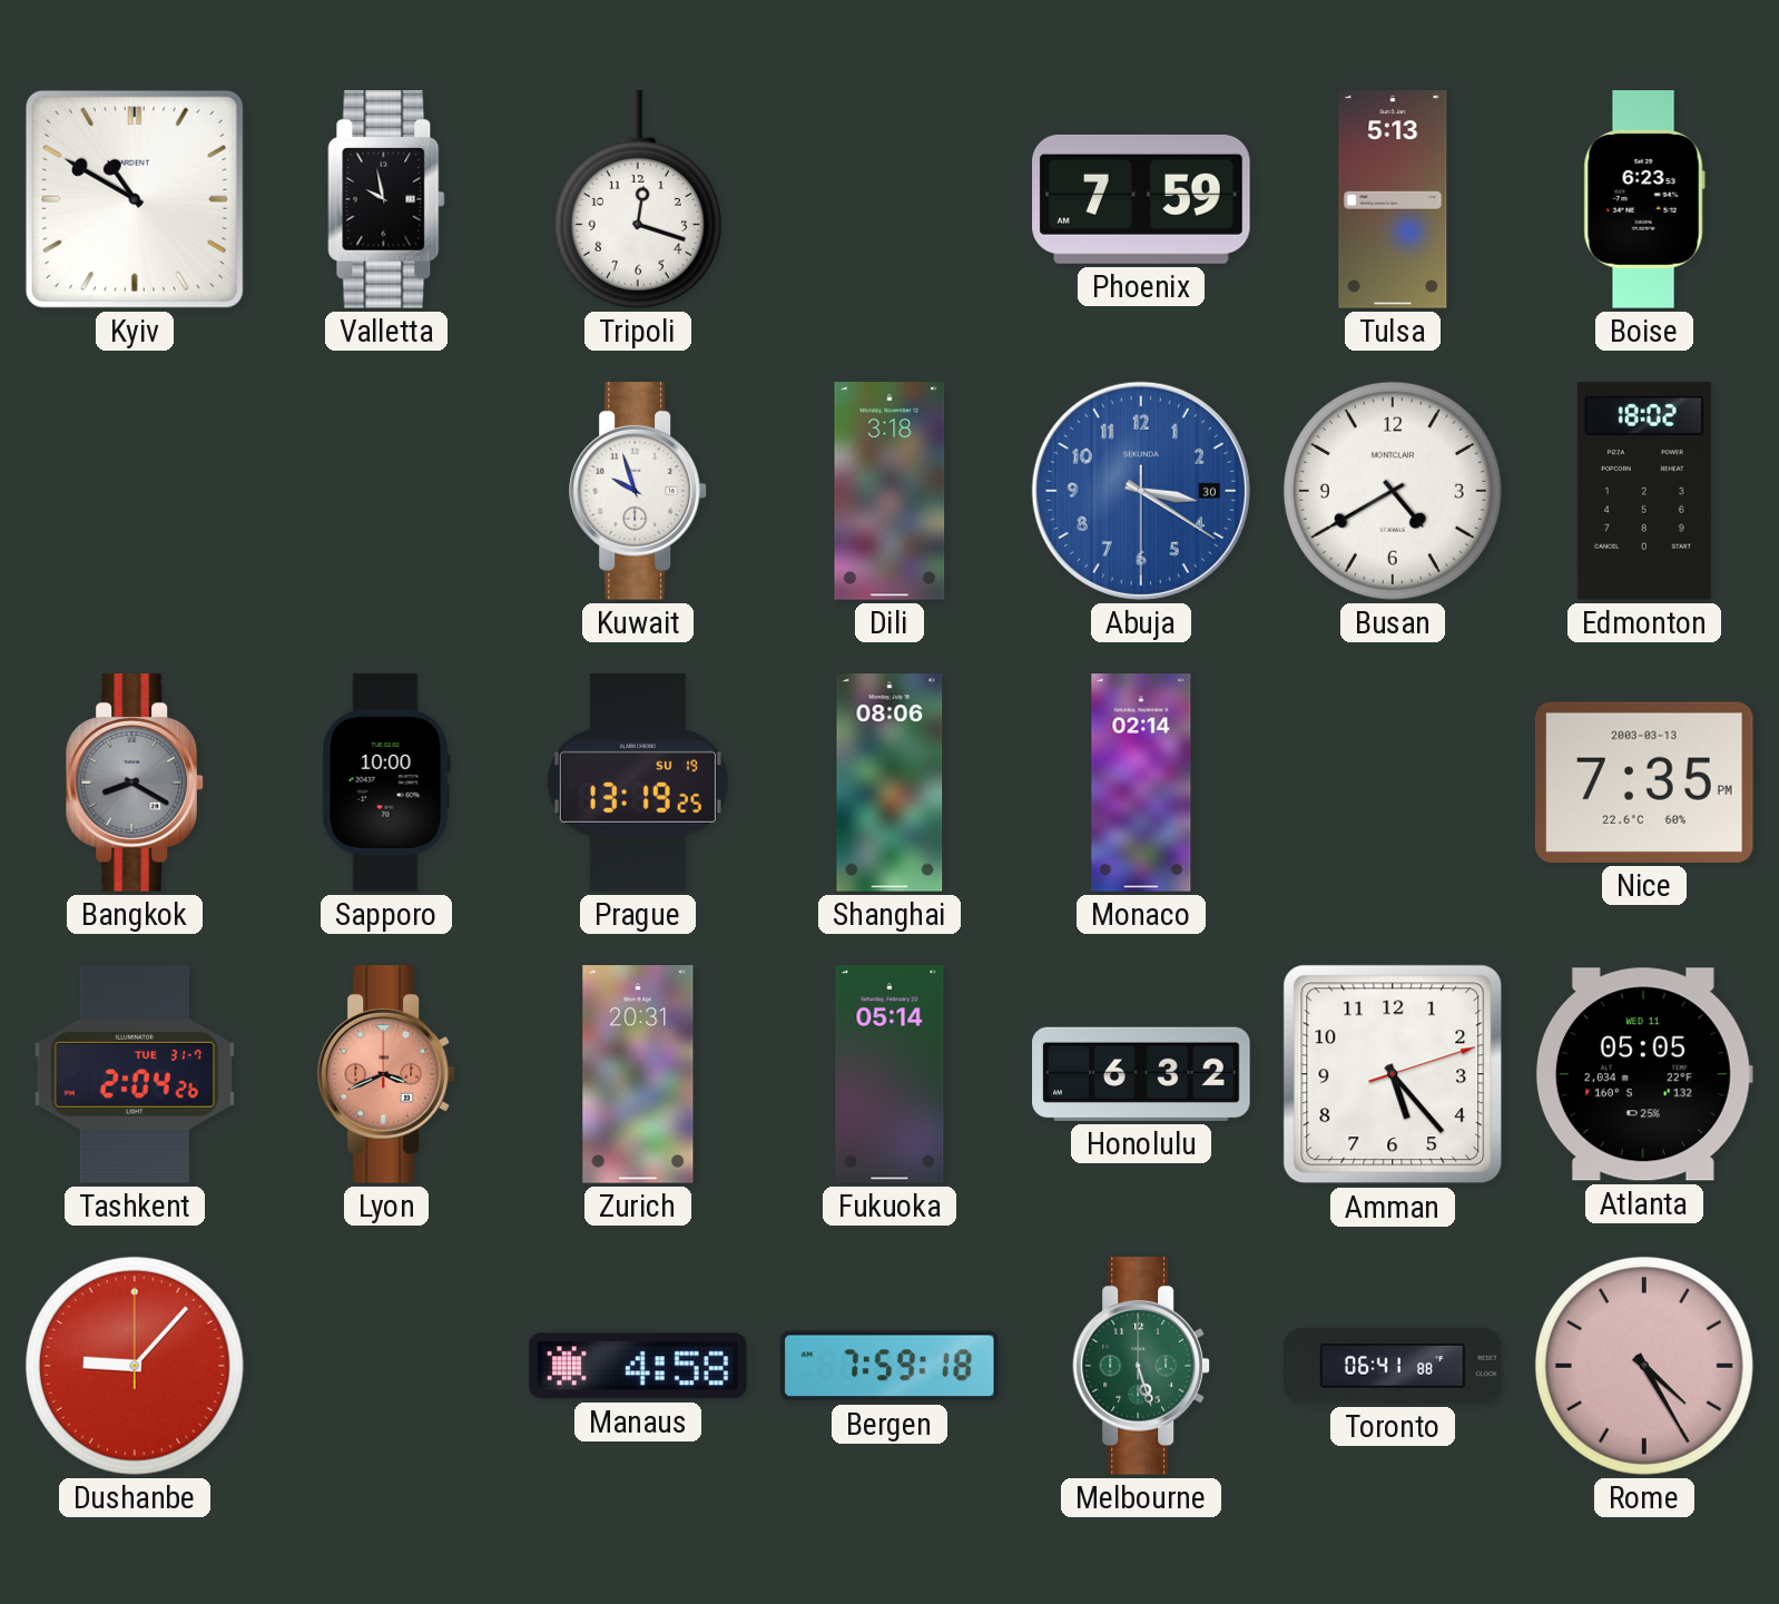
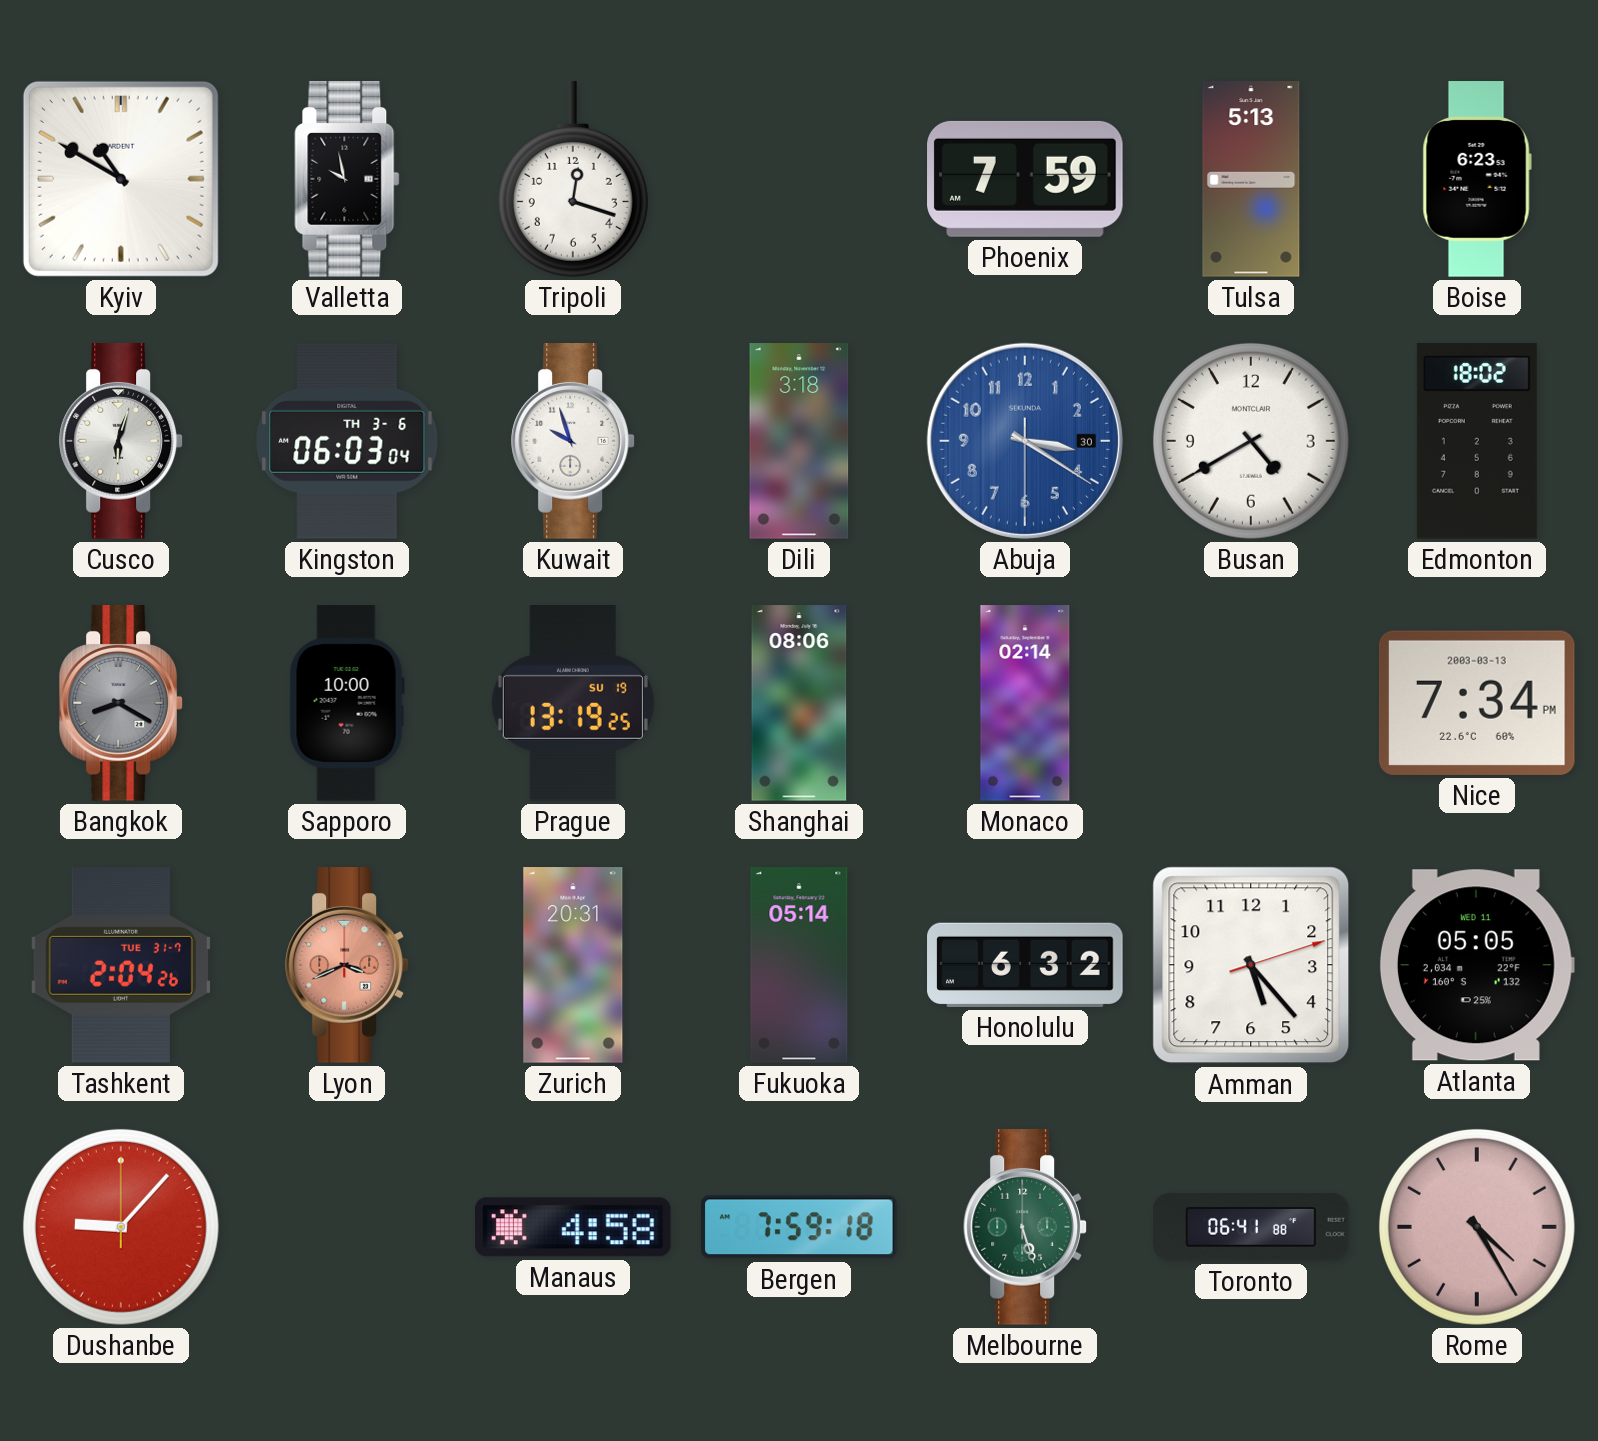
Cusco: none -> 6:03 (121, 441)
Kingston: none -> 06:03 (347, 442)
Nice: 7:35 -> 7:34 (1477, 703)
